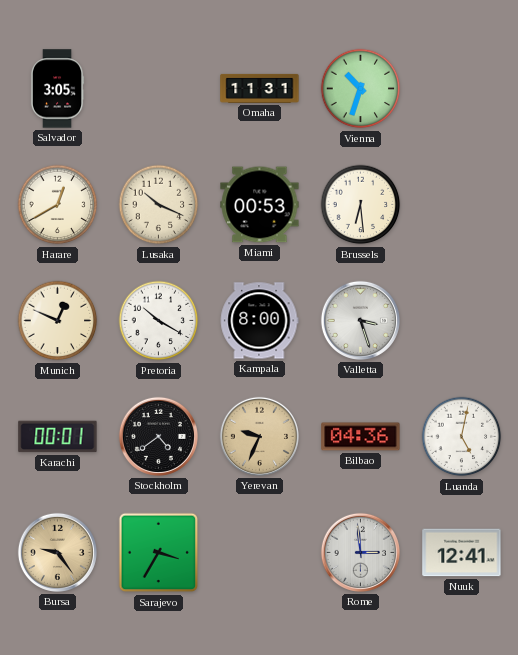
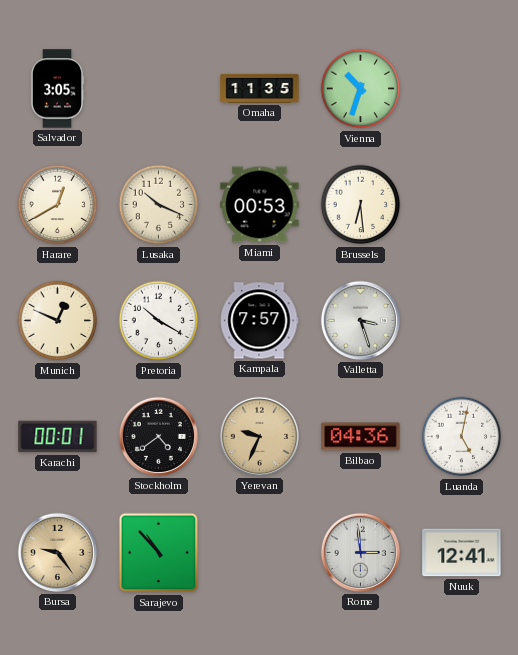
Omaha: 11:31 -> 11:35 (260, 88)
Kampala: 8:00 -> 7:57 (259, 321)
Sarajevo: 3:35 -> 10:53 (159, 553)
